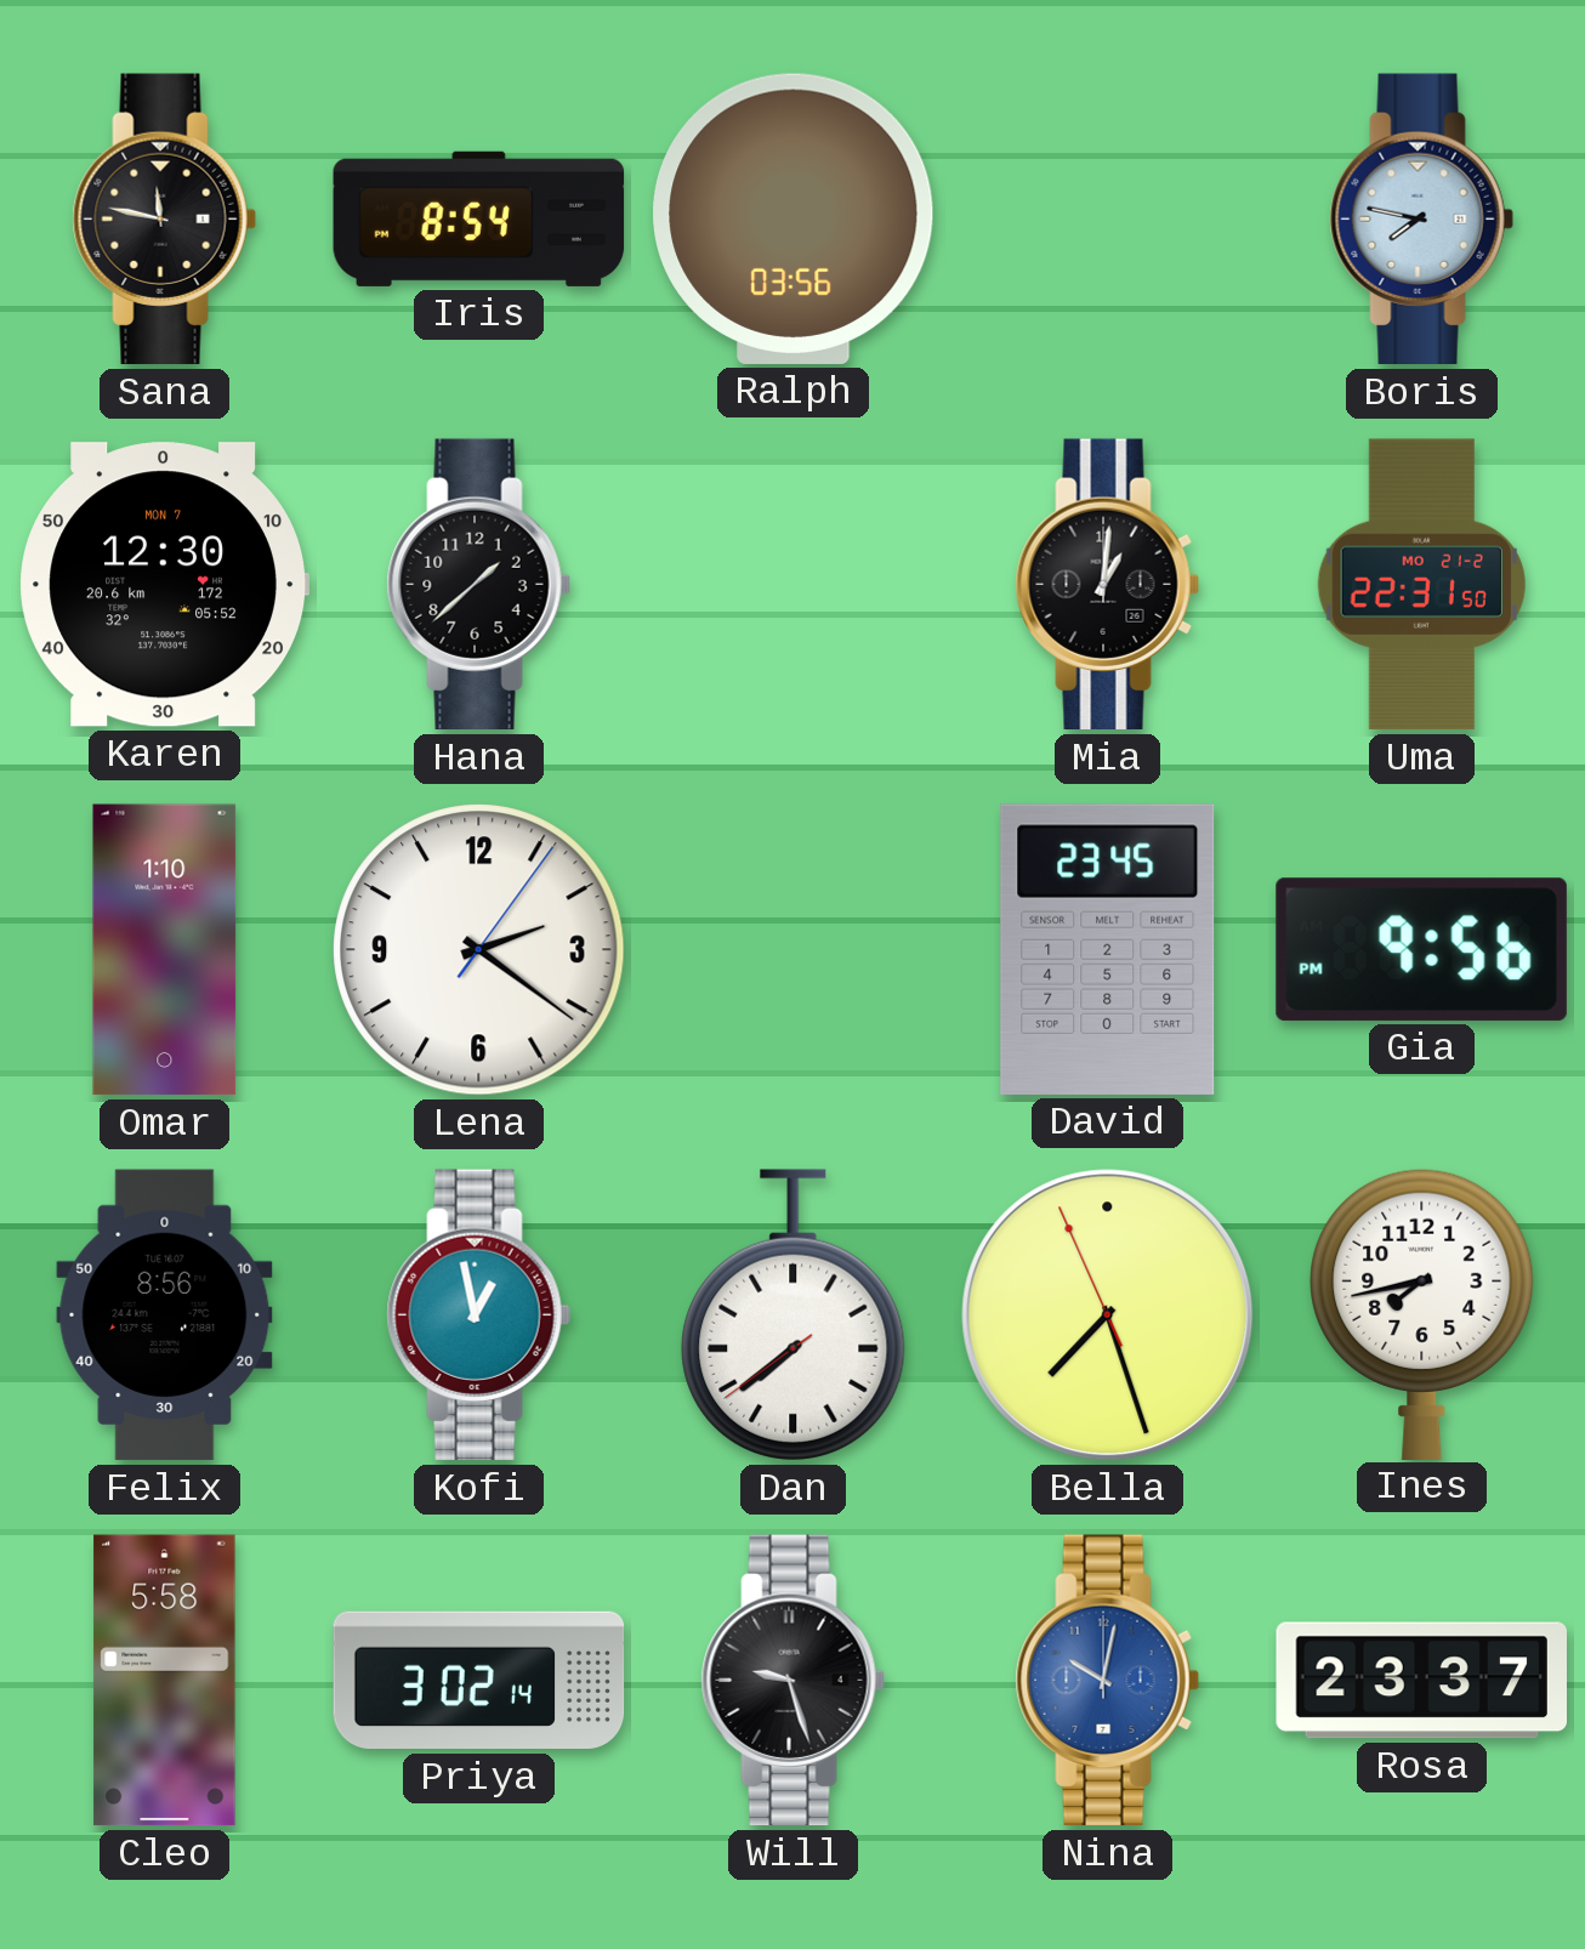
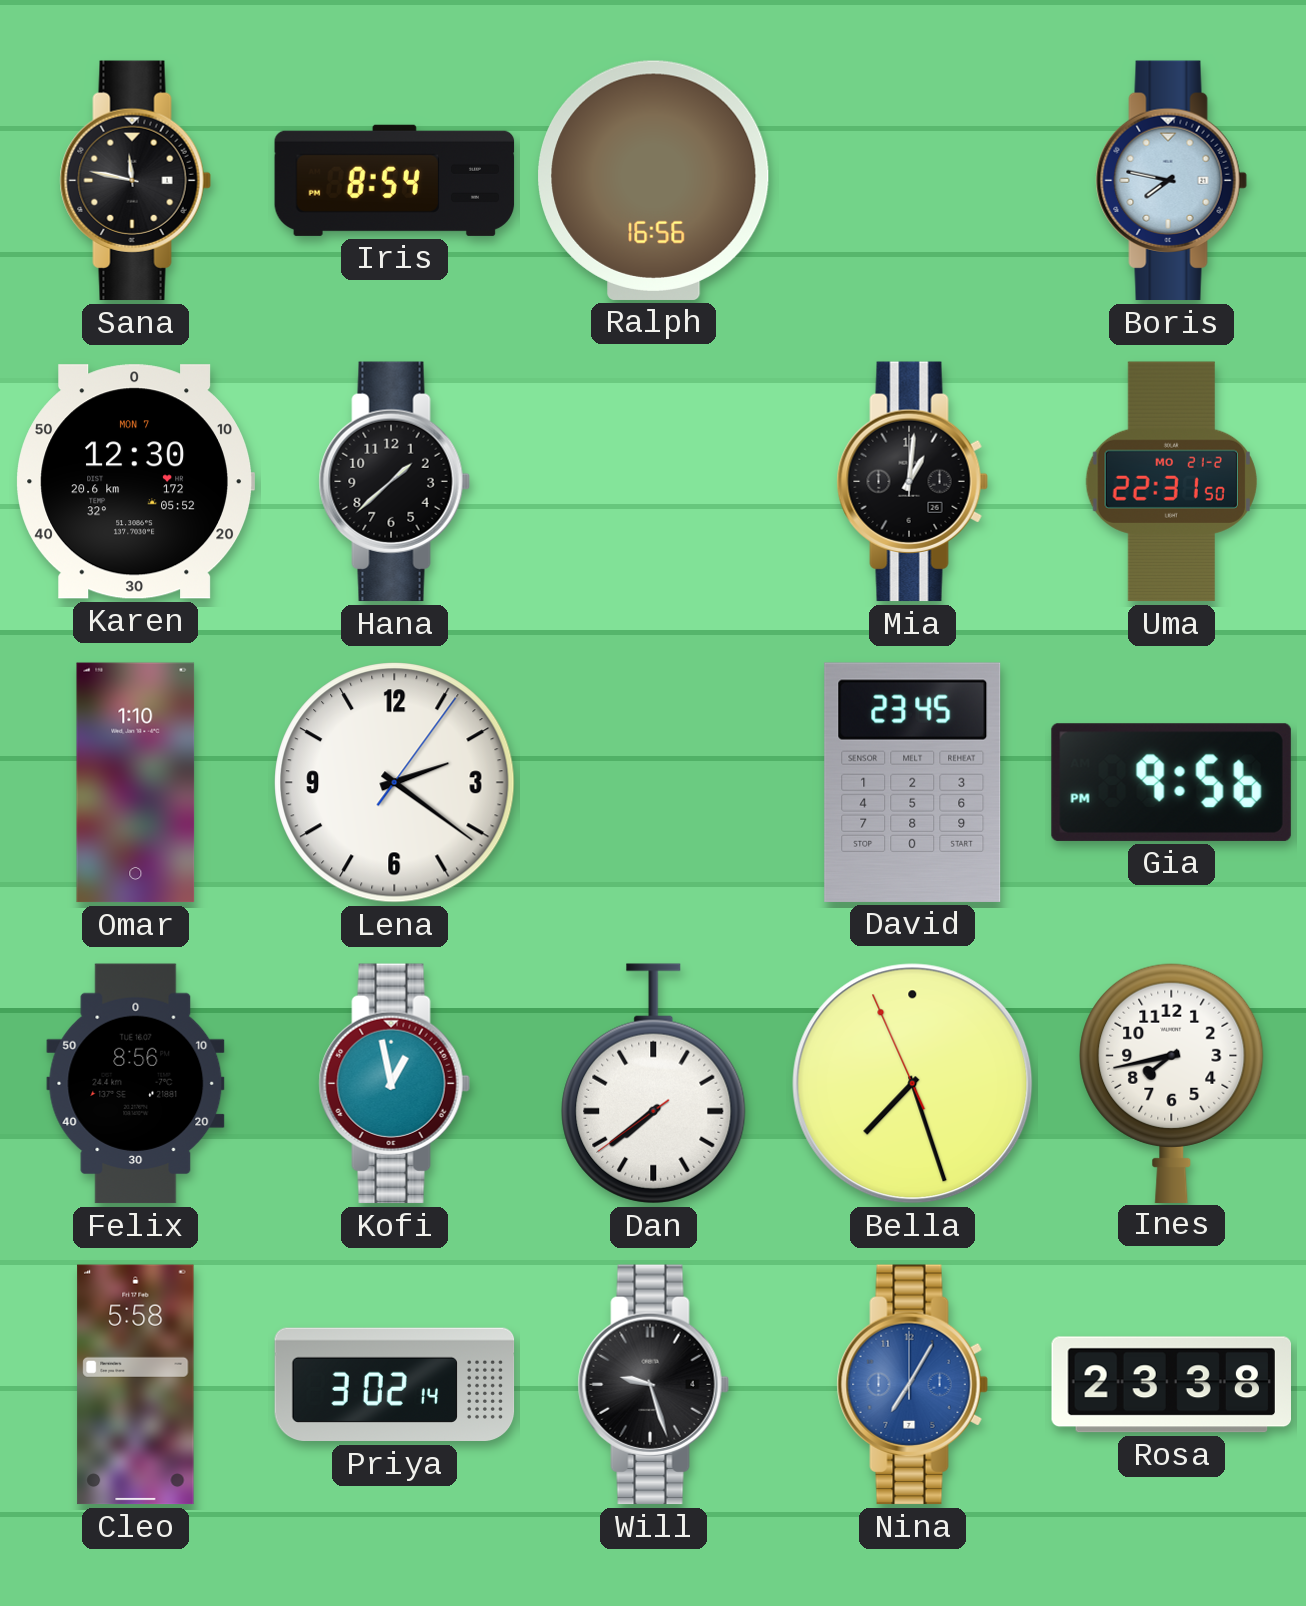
Ralph: 03:56 -> 16:56 (654, 180)
Nina: 10:02 -> 7:05 (912, 1385)
Rosa: 23:37 -> 23:38 (1172, 1385)
